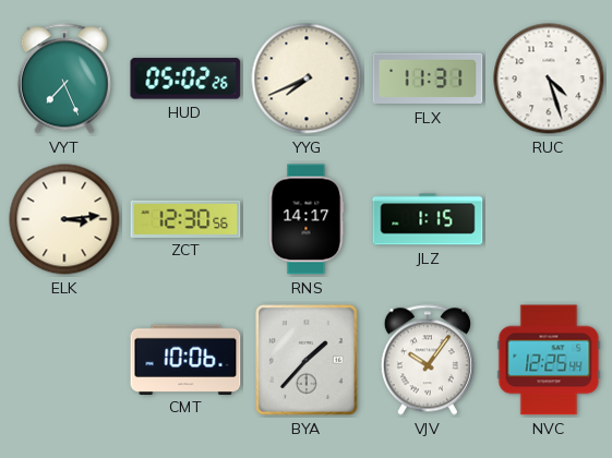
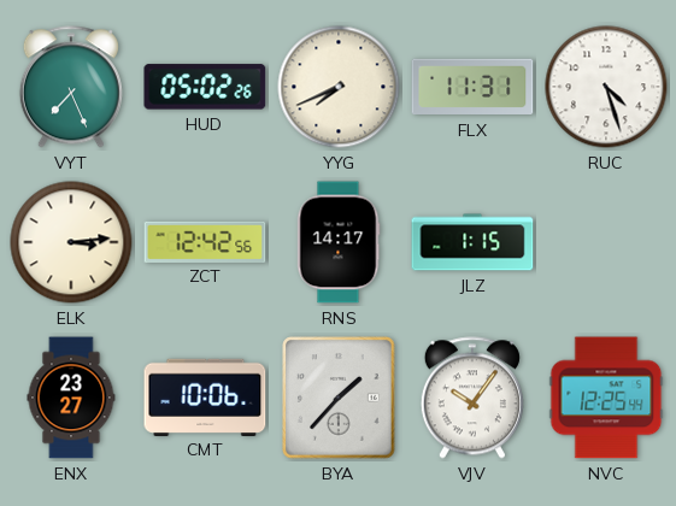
ZCT: 12:30 -> 12:42 (205, 241)
ENX: none -> 23:27 (71, 398)
